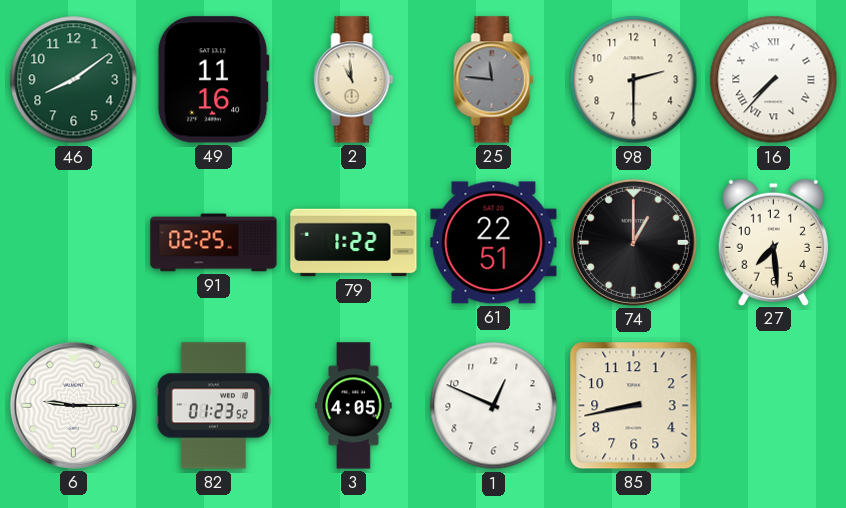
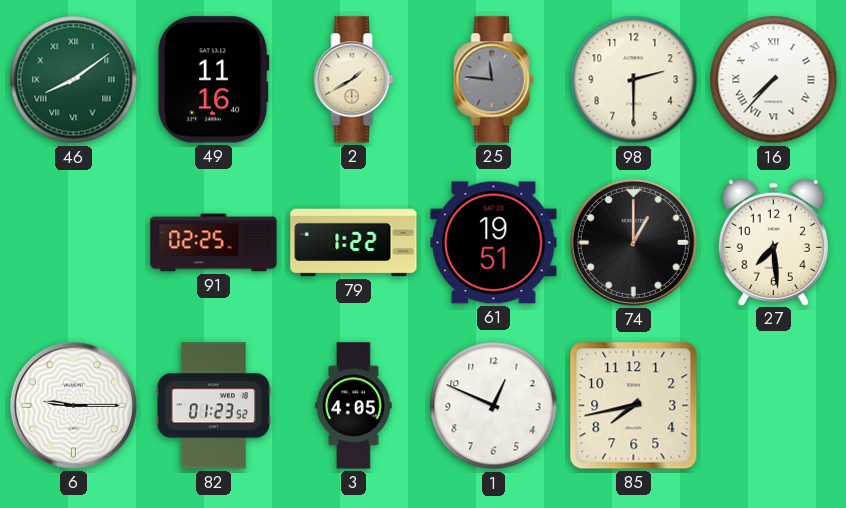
46 numerals: Arabic -> Roman (74, 80)
2: 10:59 -> 1:40 (354, 80)
61: 22:51 -> 19:51 (494, 243)
85: 8:43 -> 7:43 (634, 406)
